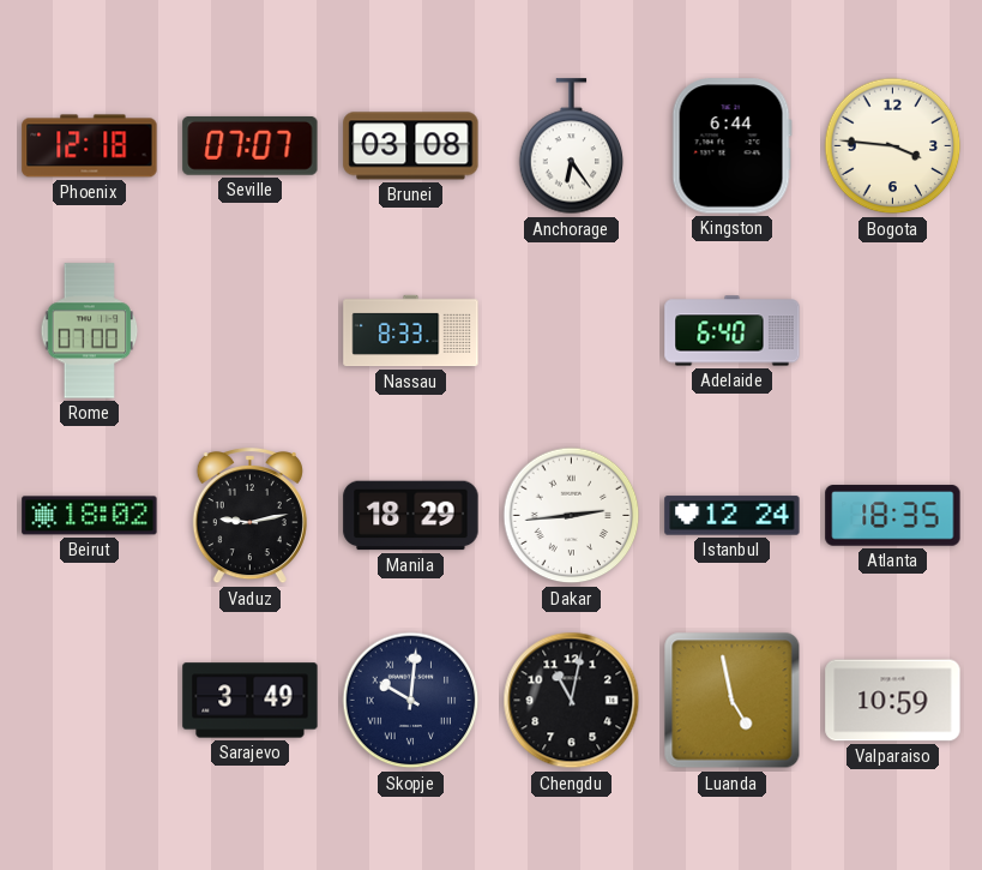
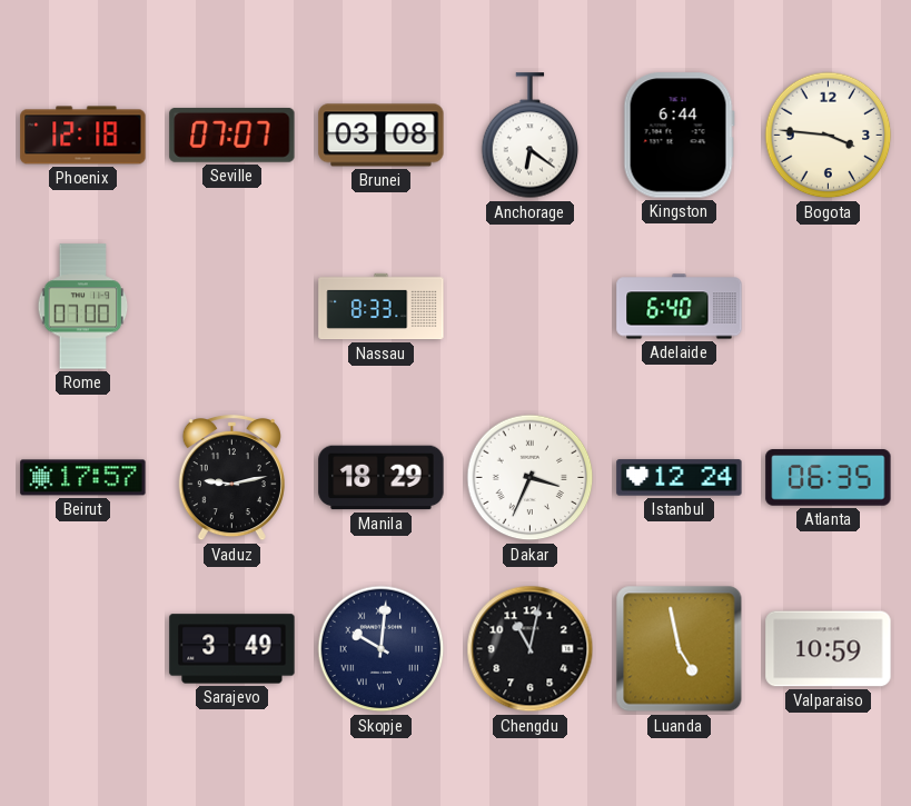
Anchorage: 6:24 -> 6:21 (531, 136)
Beirut: 18:02 -> 17:57 (83, 478)
Dakar: 2:44 -> 3:34 (531, 478)
Atlanta: 18:35 -> 06:35 (829, 478)
